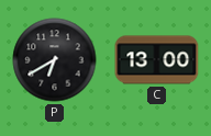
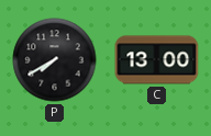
P: 6:40 -> 7:40 (55, 60)
